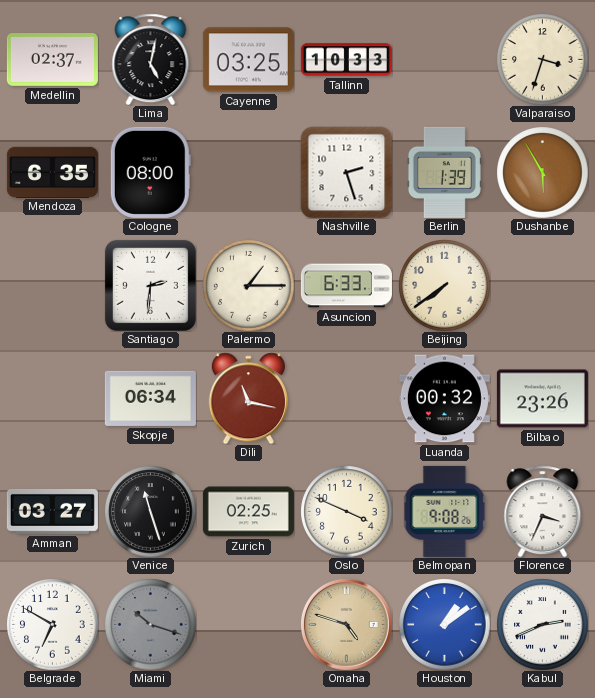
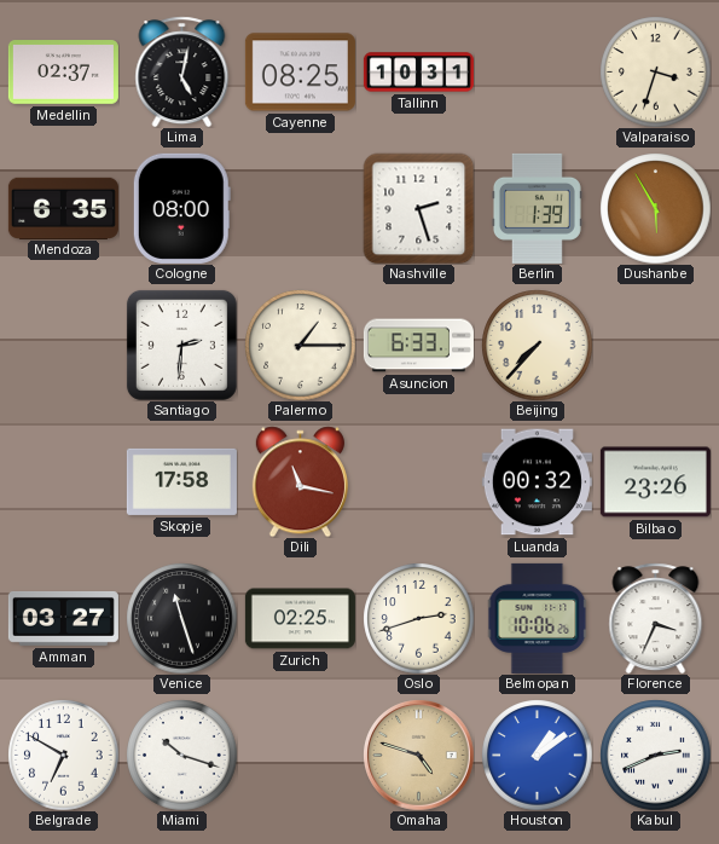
Cayenne: 03:25 -> 08:25 (300, 73)
Tallinn: 10:33 -> 10:31 (418, 73)
Beijing: 7:39 -> 7:37 (537, 345)
Skopje: 06:34 -> 17:58 (181, 481)
Oslo: 3:49 -> 2:42 (418, 618)
Belmopan: 9:08 -> 10:06 (538, 618)
Miami dial: grey -> white (181, 755)
